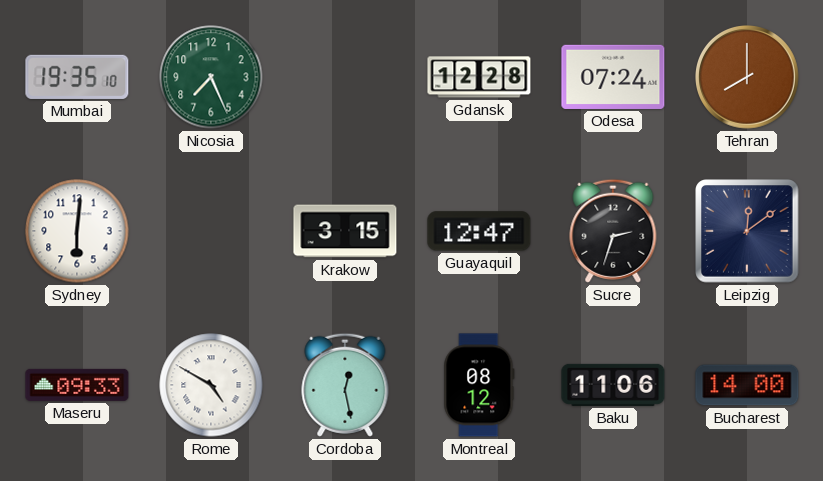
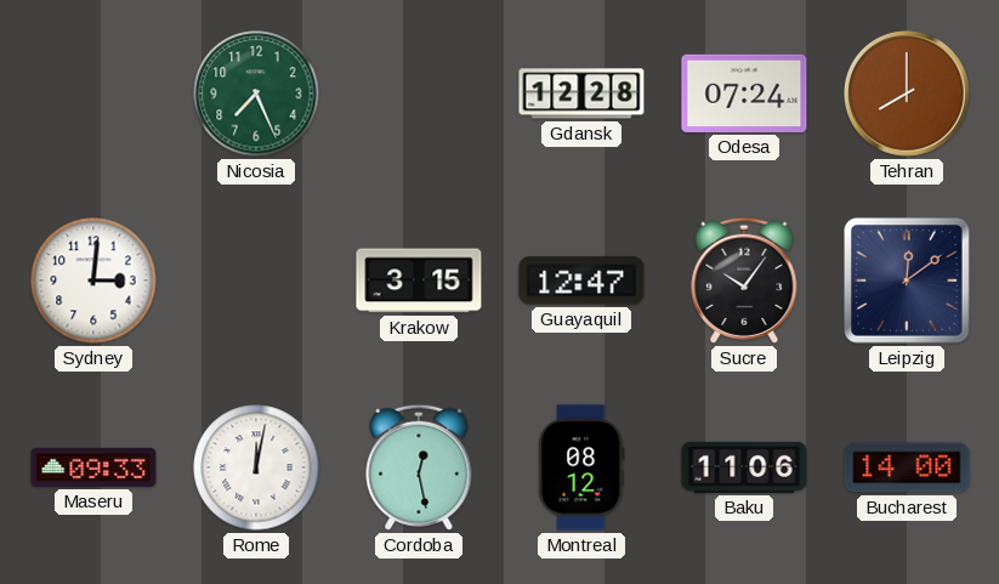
Mumbai: 19:35 -> none (77, 77)
Sydney: 6:01 -> 3:01 (93, 280)
Sucre: 2:33 -> 10:06 (744, 280)
Rome: 4:50 -> 12:02 (256, 467)
